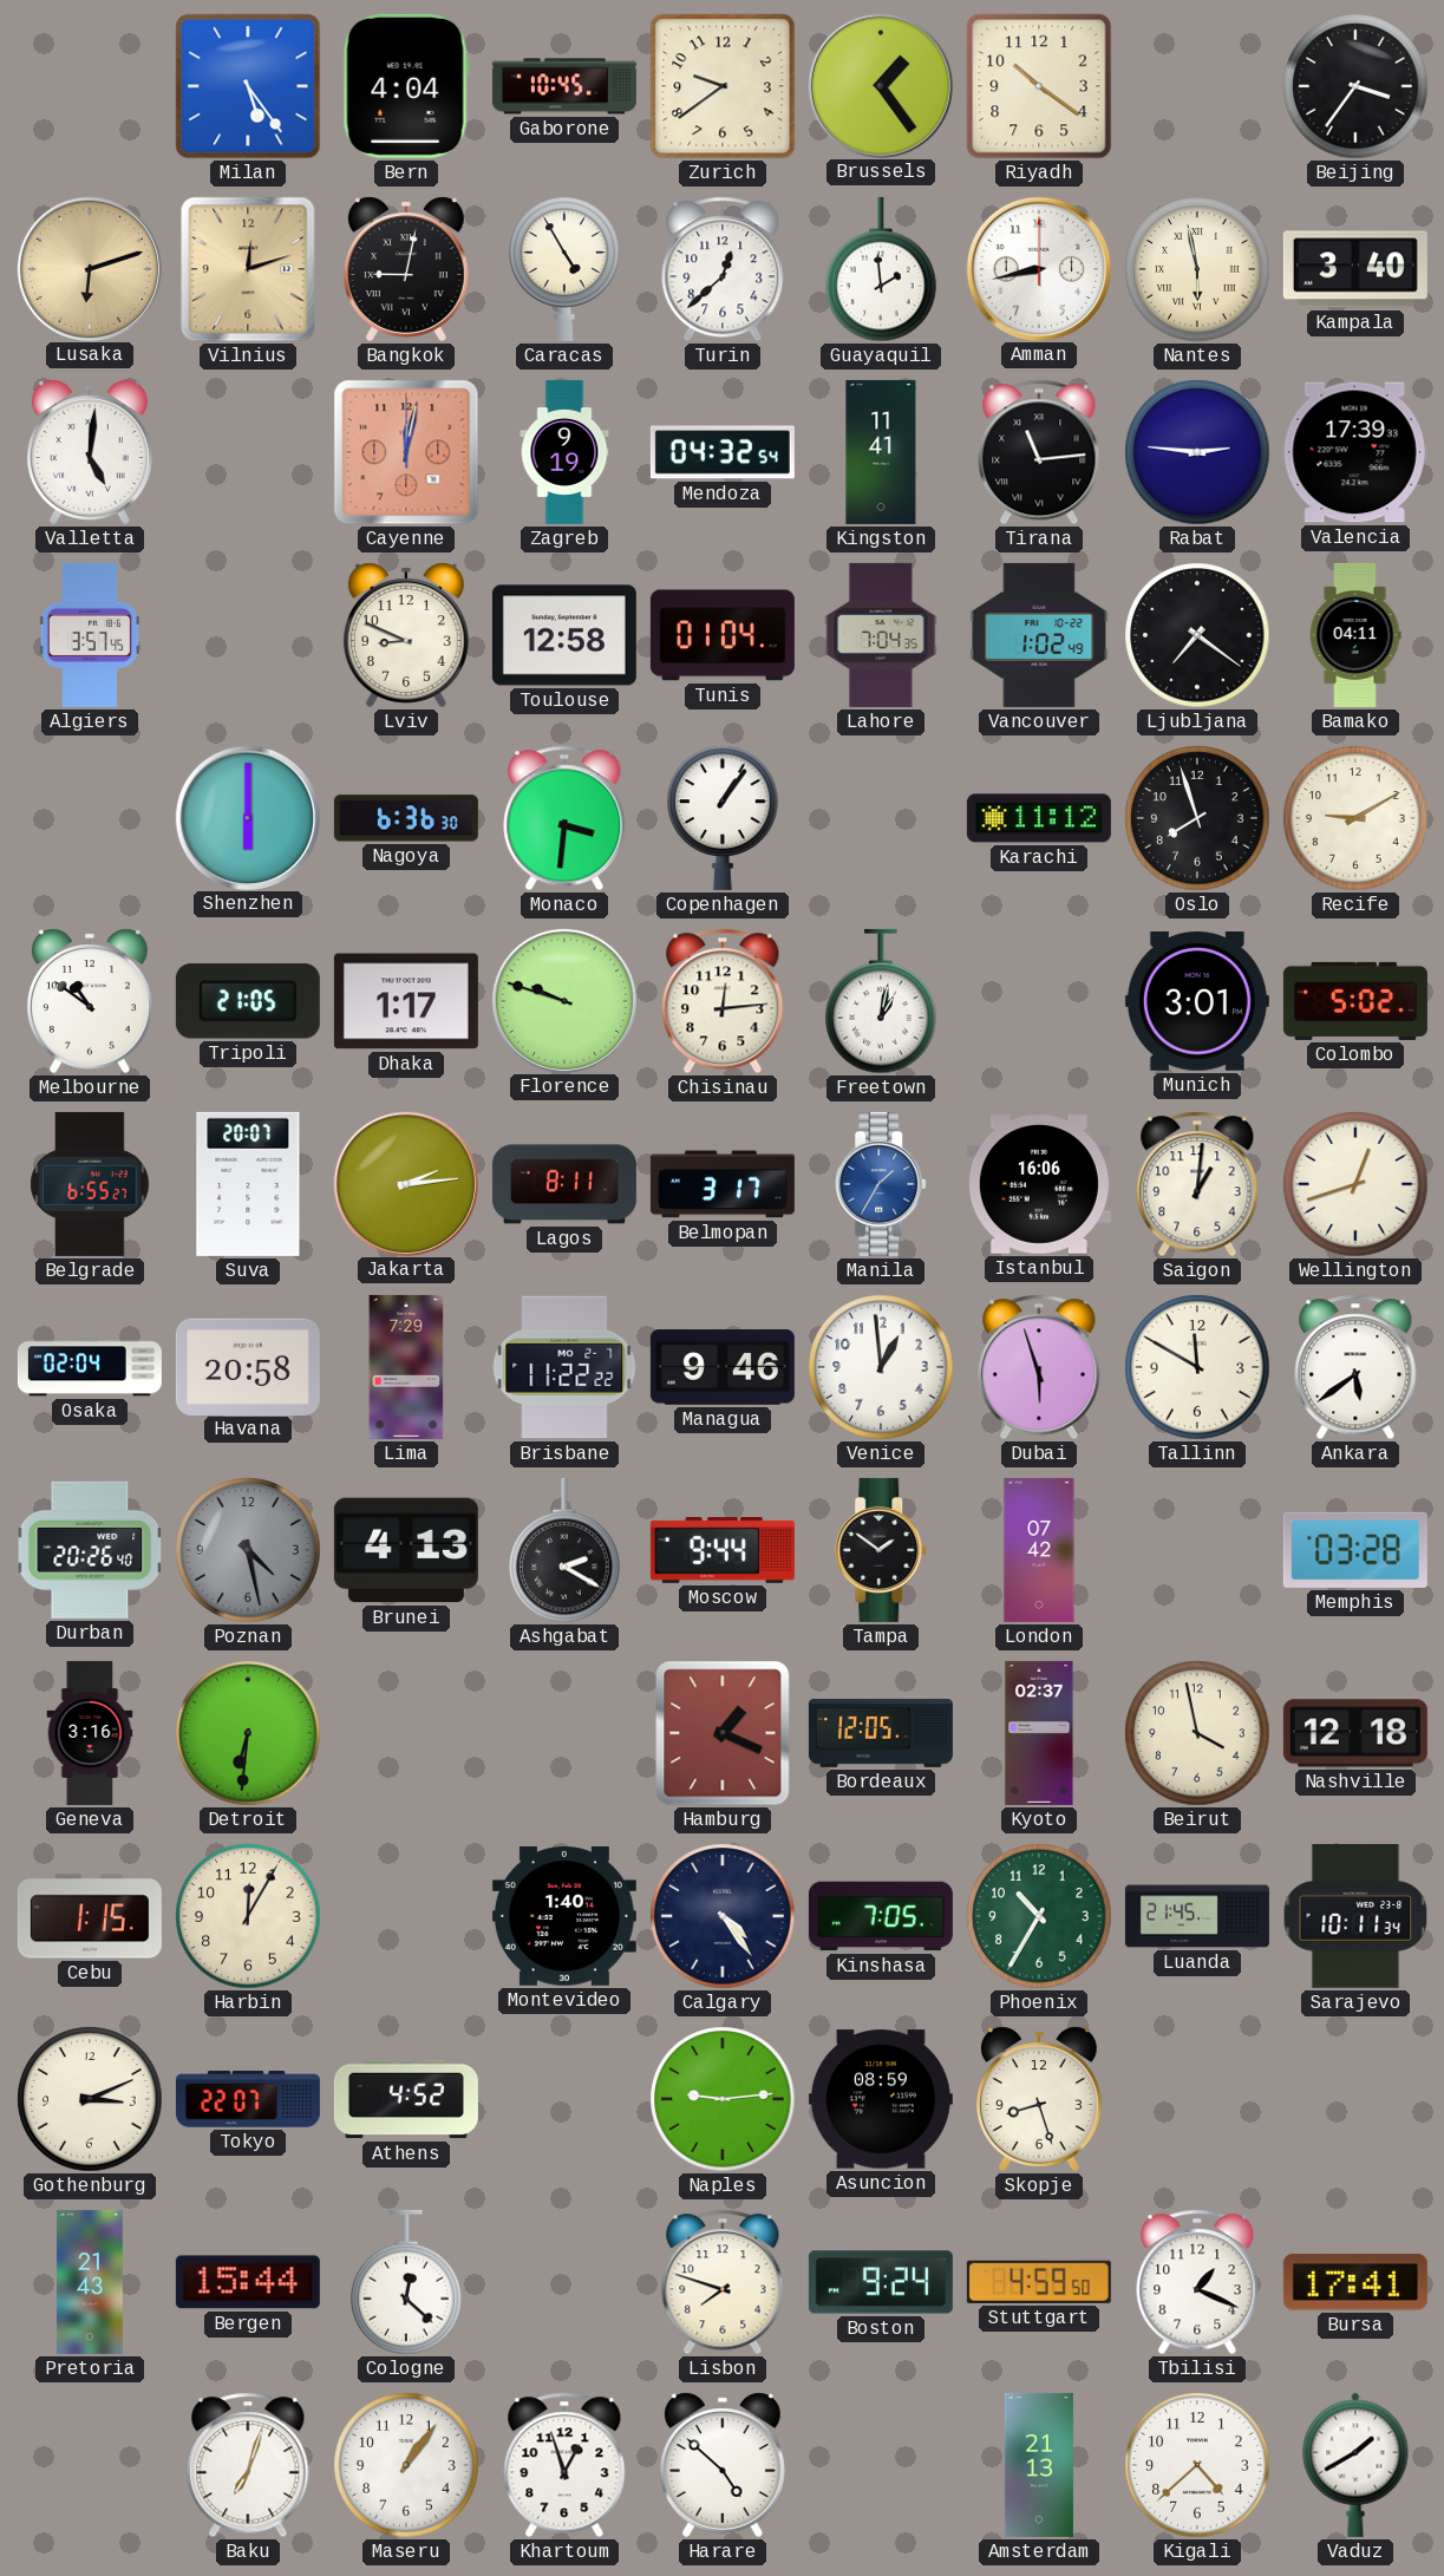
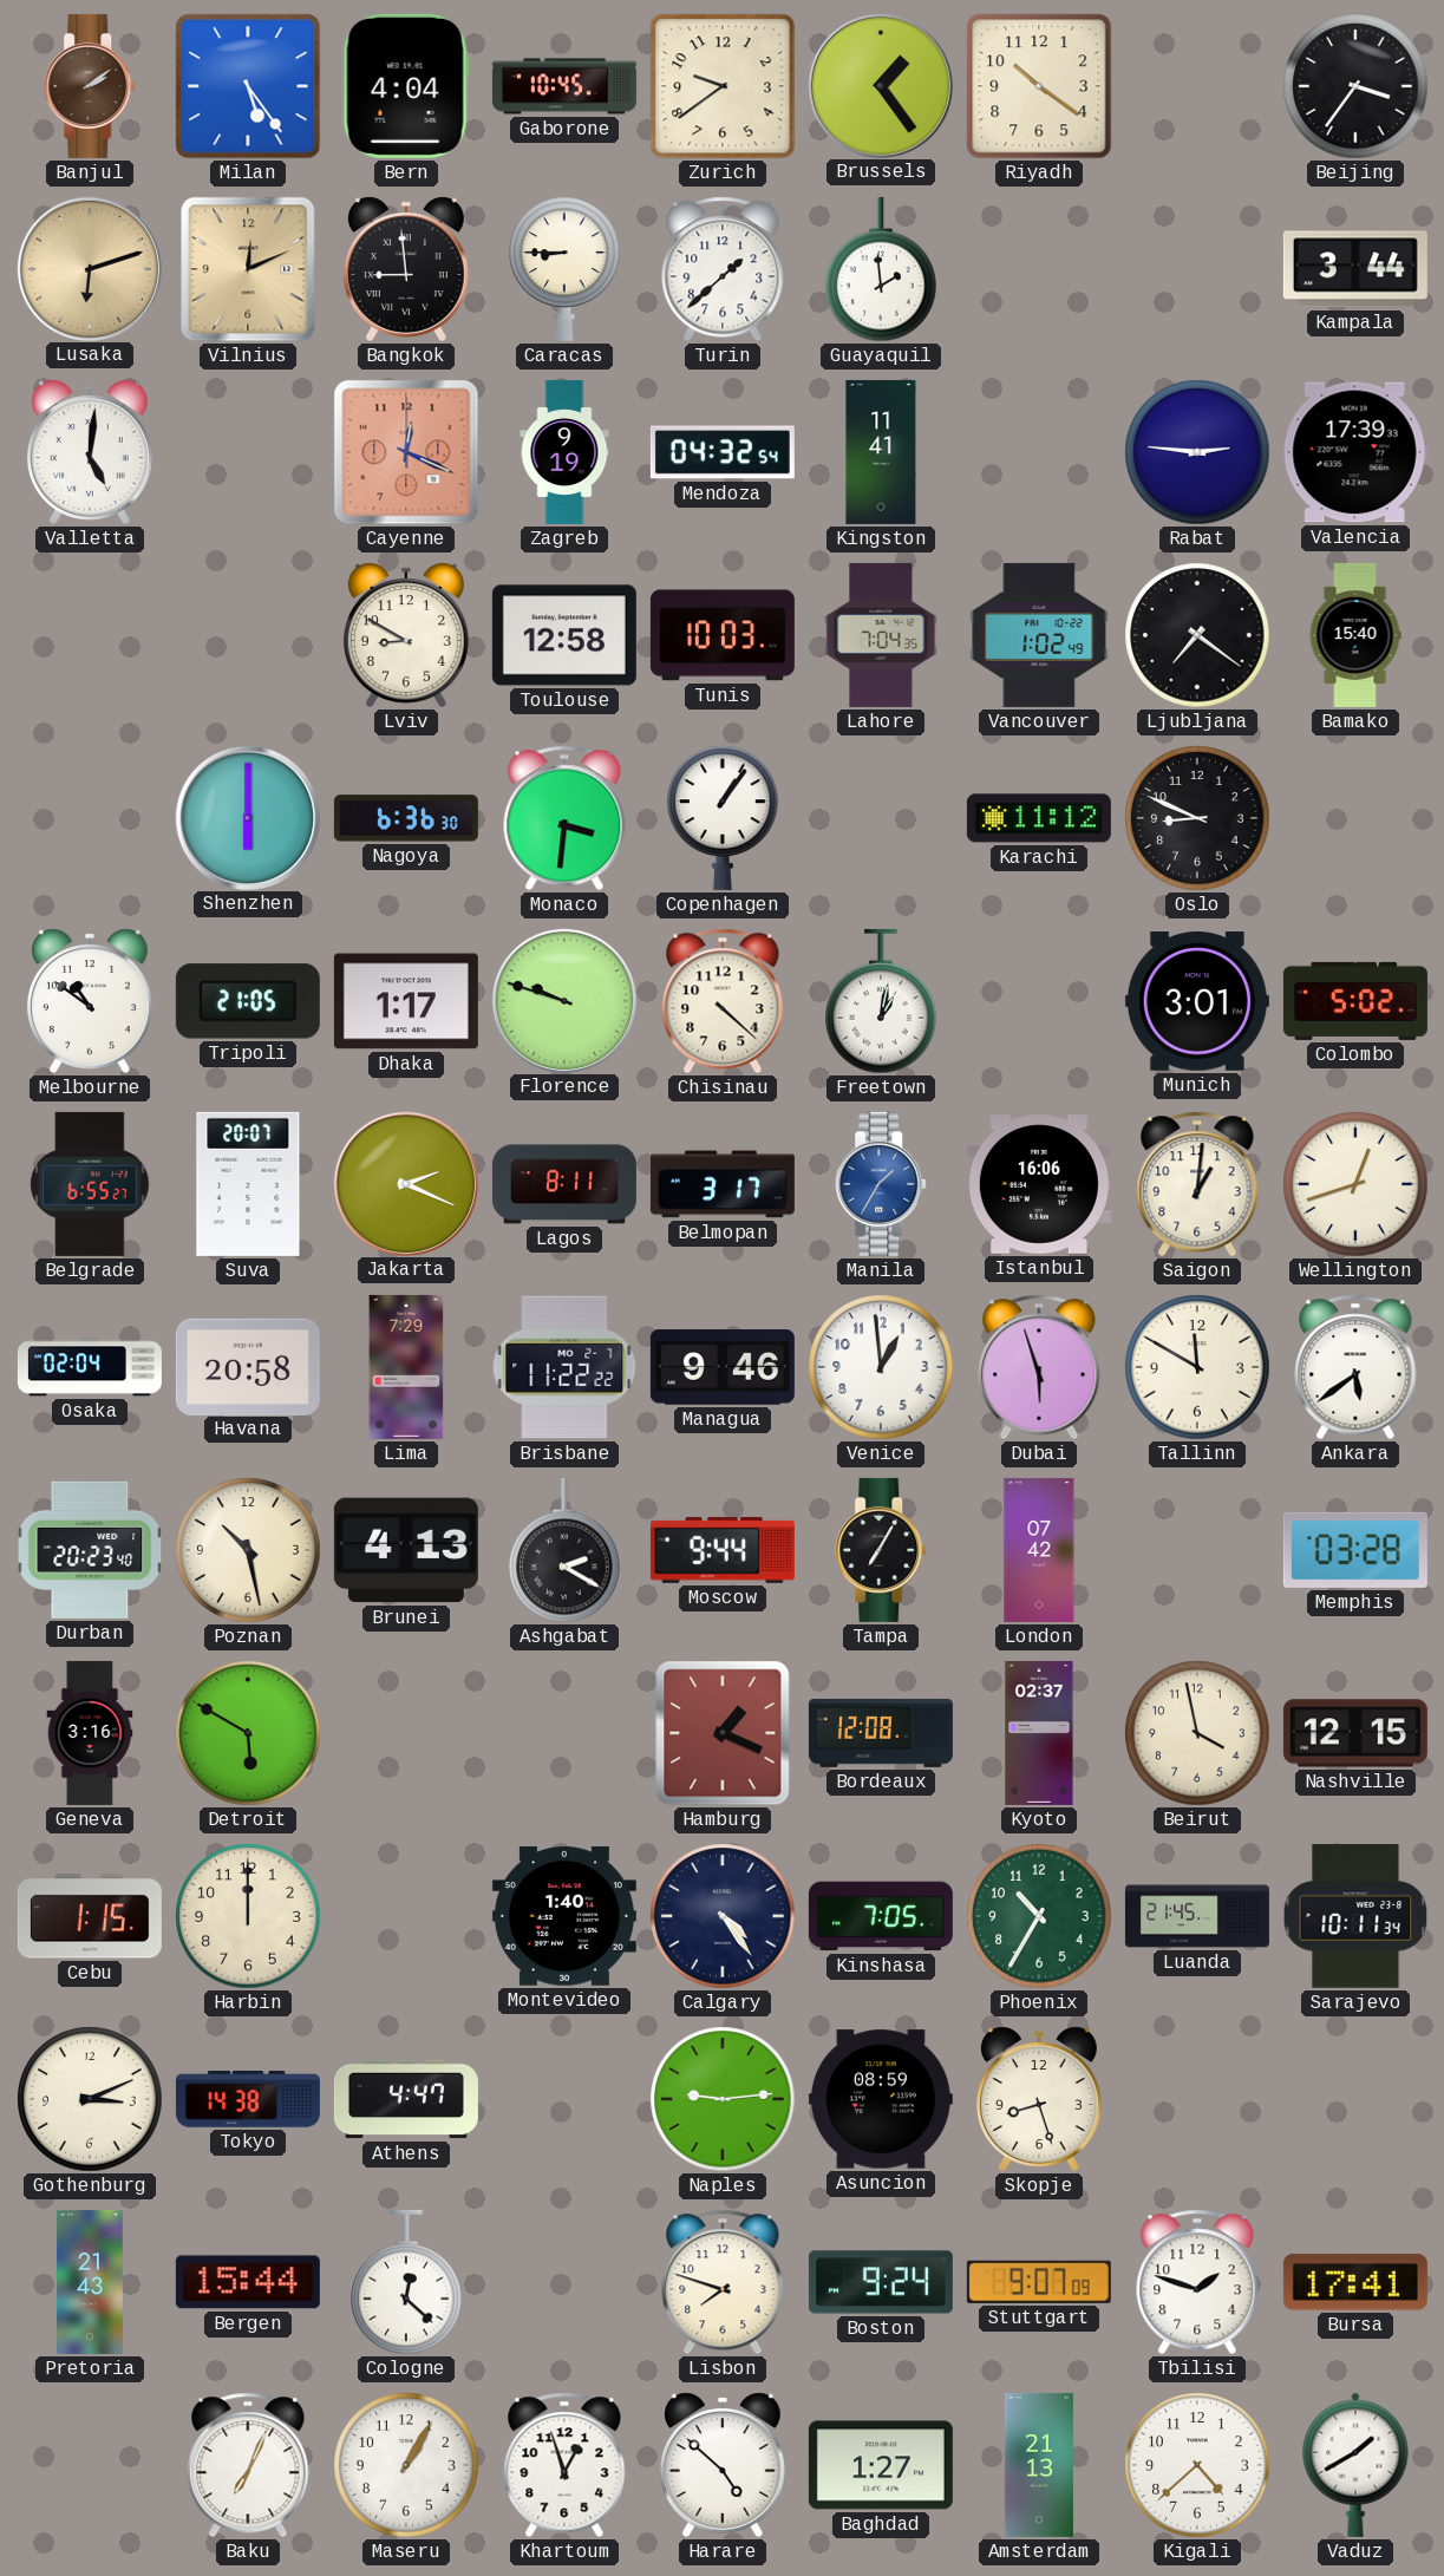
Banjul: none -> 2:09 (91, 86)
Vilnius: 12:12 -> 12:11 (248, 269)
Bangkok: 9:02 -> 8:59 (406, 269)
Caracas: 4:55 -> 8:45 (564, 269)
Turin: 12:38 -> 1:38 (723, 269)
Amman: 8:43 -> none (1038, 268)
Nantes: 5:58 -> none (1197, 269)
Kampala: 3:40 -> 3:44 (1355, 269)
Cayenne: 12:02 -> 12:19 (406, 452)
Tirana: 11:14 -> none (1039, 452)
Algiers: 3:57 -> none (89, 635)
Lviv: 8:49 -> 8:50 (406, 635)
Tunis: 01:04 -> 10:03 (723, 635)
Bamako: 04:11 -> 15:40 (1355, 635)
Oslo: 7:57 -> 8:49 (1197, 818)
Recife: 9:10 -> none (1355, 818)
Chisinau: 12:14 -> 4:22 (723, 1001)
Jakarta: 2:14 -> 2:19 (405, 1183)
Durban: 20:26 -> 20:23 (90, 1550)
Poznan: 4:28 -> 10:28 (248, 1550)
Poznan dial: grey -> cream (248, 1550)
Tampa: 1:51 -> 7:05 (882, 1550)
Detroit: 6:31 -> 5:50 (248, 1733)
Bordeaux: 12:05 -> 12:08 (881, 1733)
Nashville: 12:18 -> 12:15 (1355, 1733)
Harbin: 12:05 -> 12:00 (248, 1916)
Tokyo: 22:07 -> 14:38 (248, 2099)
Athens: 4:52 -> 4:47 (406, 2099)
Stuttgart: 4:59 -> 9:07 (1039, 2282)
Tbilisi: 1:19 -> 1:48 (1197, 2282)
Baku: 7:03 -> 7:04 (248, 2465)
Maseru: 1:06 -> 1:05 (406, 2465)
Baghdad: none -> 1:27 (881, 2465)
